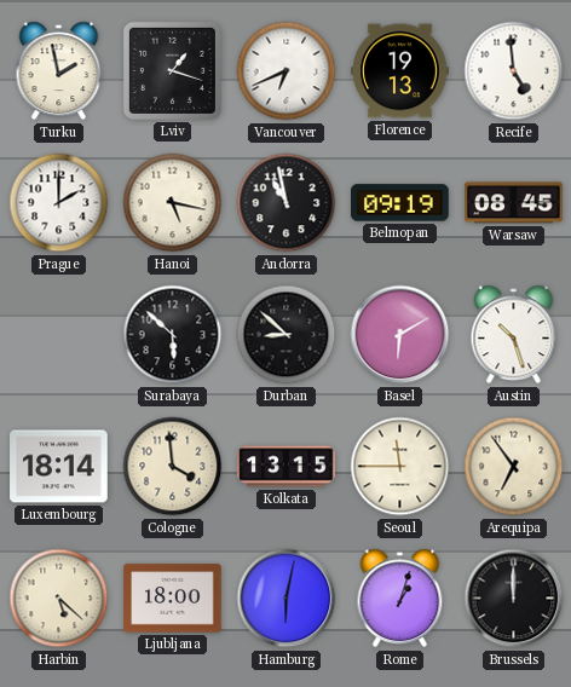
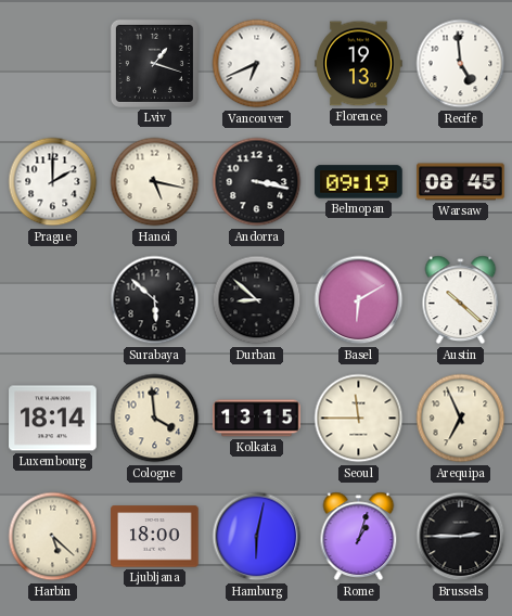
Turku: 1:58 -> none (59, 71)
Andorra: 10:58 -> 3:17 (257, 182)
Austin: 10:27 -> 10:22 (461, 300)
Arequipa: 6:54 -> 6:56 (461, 419)
Brussels: 12:00 -> 2:45 (461, 537)
